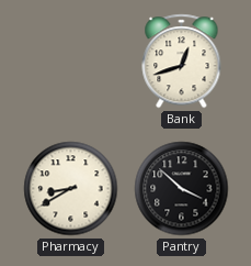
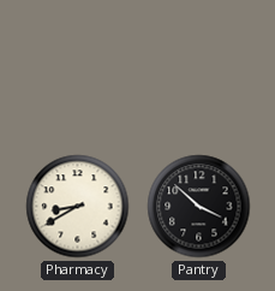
Bank: 12:42 -> none (182, 62)
